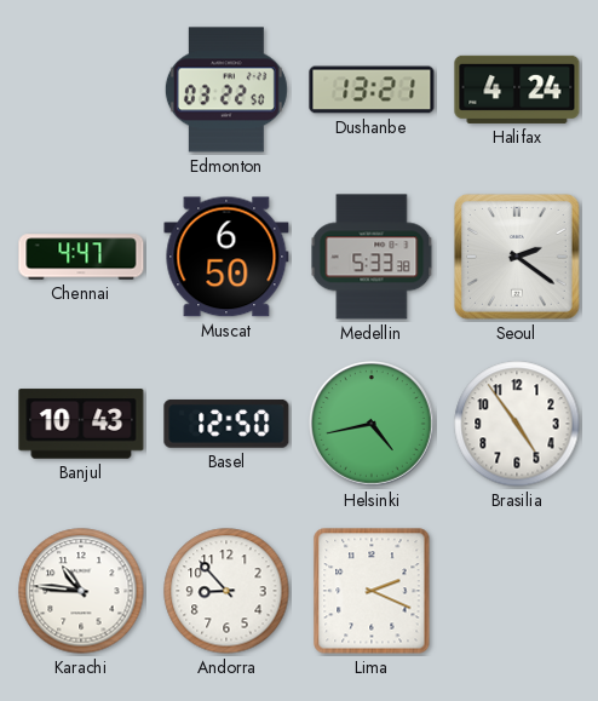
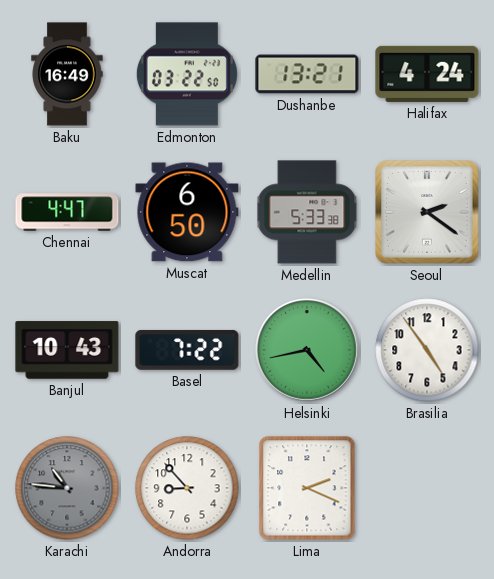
Baku: none -> 16:49 (67, 74)
Basel: 12:50 -> 7:22 (187, 350)
Karachi dial: white -> grey (67, 488)
